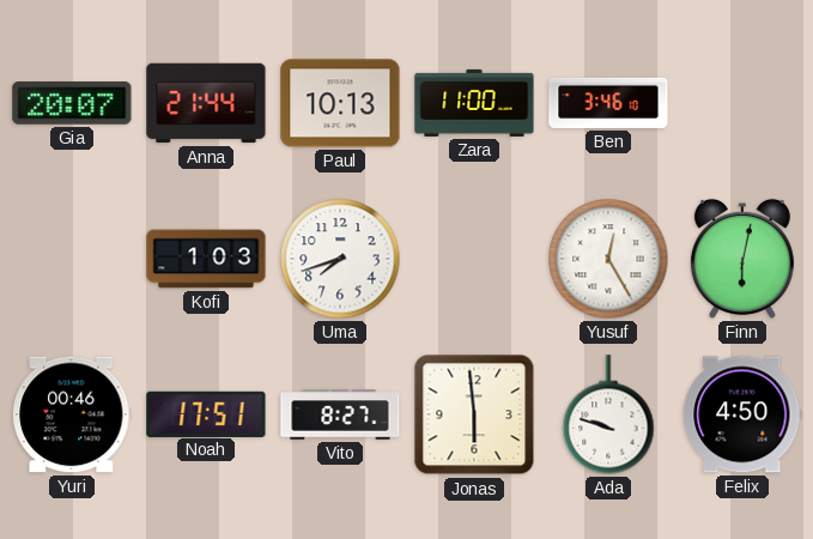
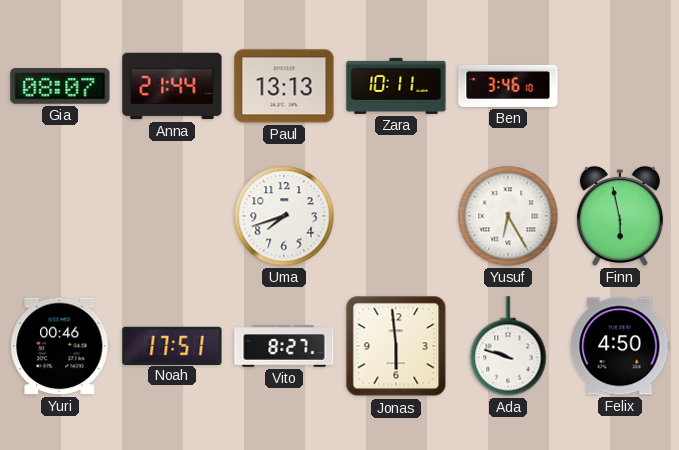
Gia: 20:07 -> 08:07 (60, 86)
Paul: 10:13 -> 13:13 (284, 86)
Zara: 11:00 -> 10:11 (396, 86)
Kofi: 1:03 -> none (206, 259)
Yusuf: 12:25 -> 6:25 (508, 216)
Finn: 6:02 -> 5:58 (620, 216)
